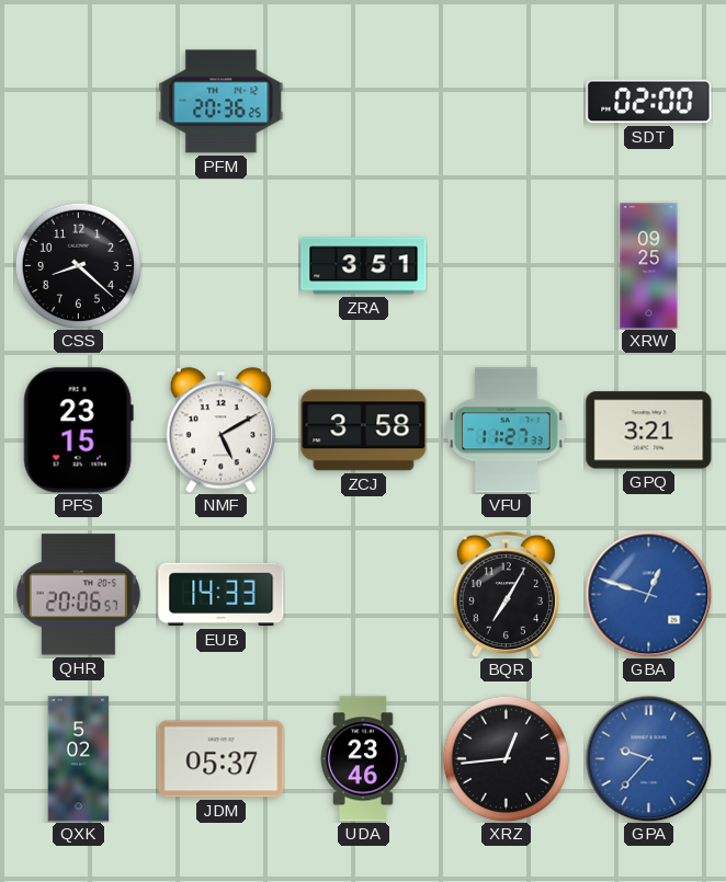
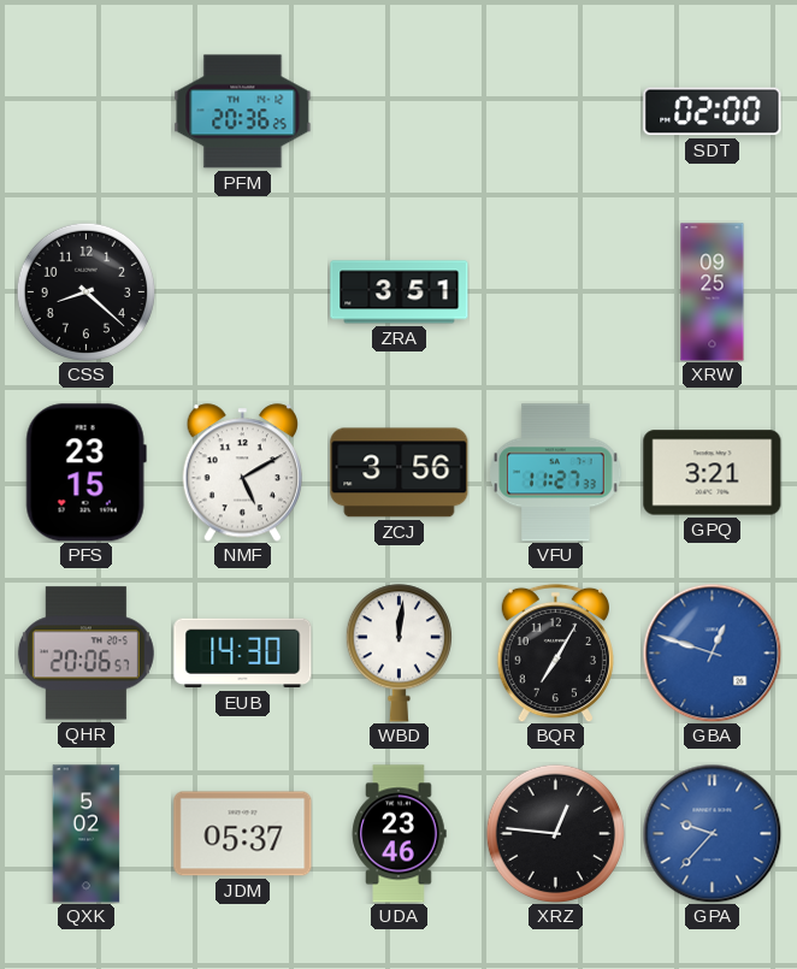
ZCJ: 3:58 -> 3:56 (400, 473)
EUB: 14:33 -> 14:30 (243, 654)
WBD: none -> 12:01 (398, 654)
XRZ: 12:44 -> 12:46 (555, 833)
